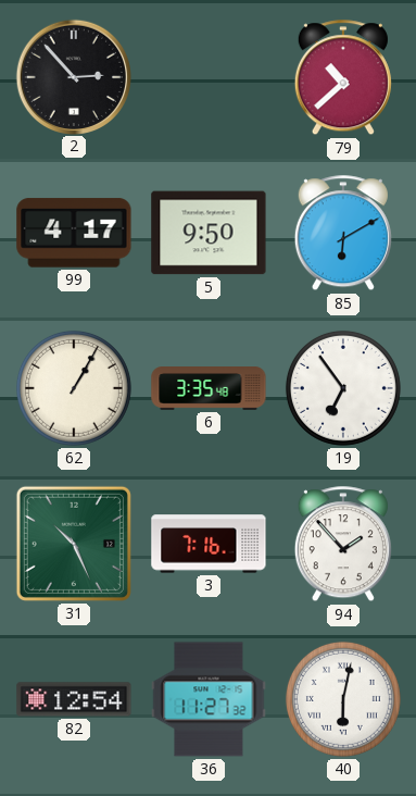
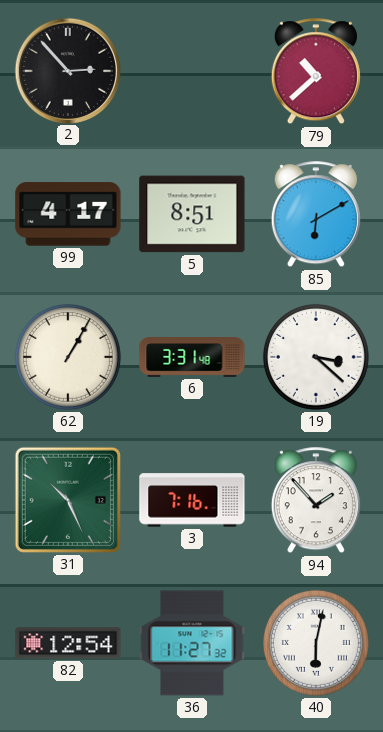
5: 9:50 -> 8:51 (192, 214)
6: 3:35 -> 3:31 (192, 358)
19: 6:54 -> 3:22 (316, 357)
